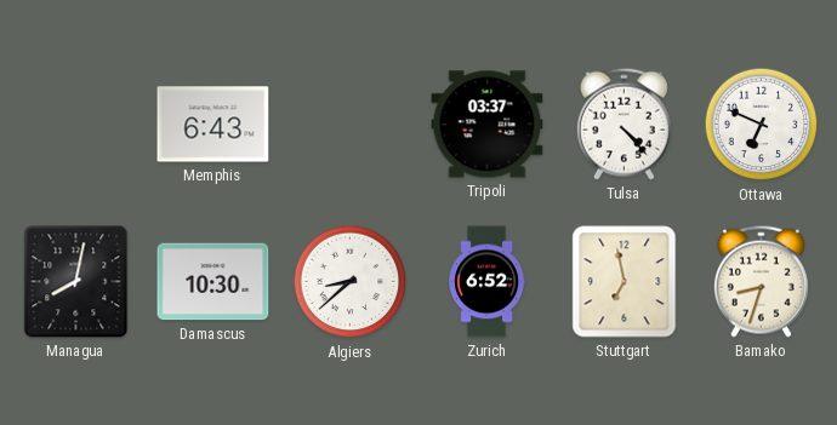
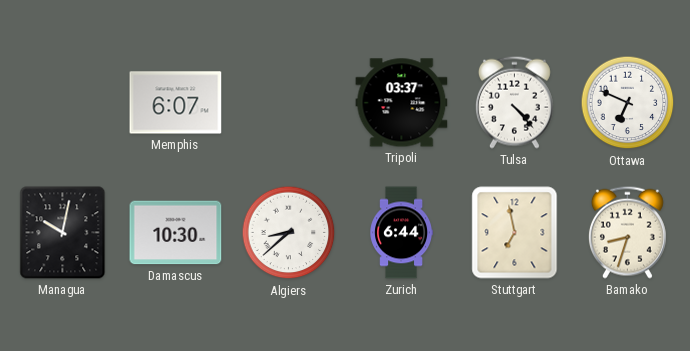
Memphis: 6:43 -> 6:07 (176, 103)
Managua: 8:02 -> 10:02 (63, 233)
Zurich: 6:52 -> 6:44 (401, 233)
